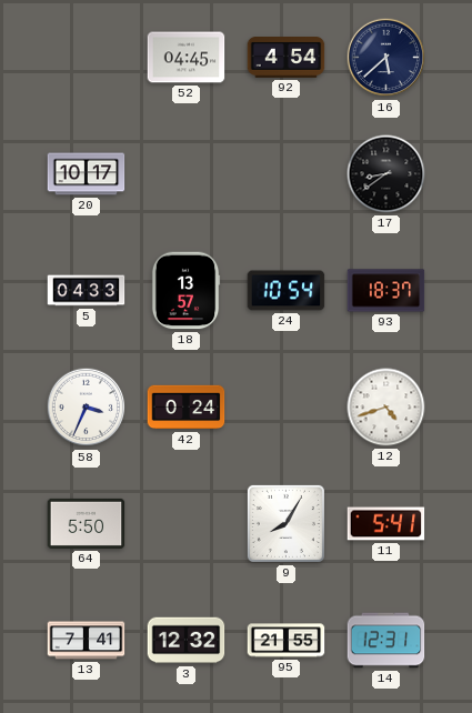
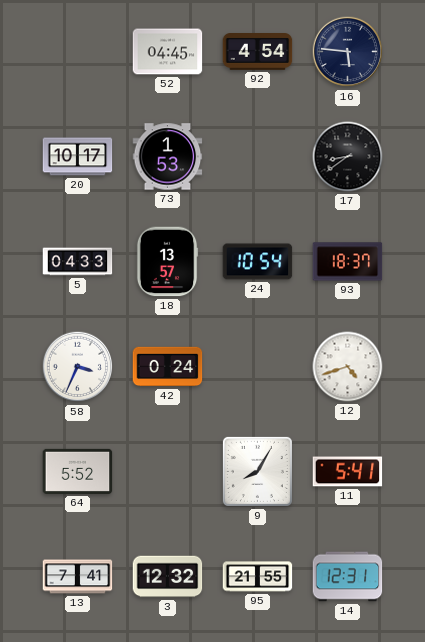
16: 5:38 -> 5:46 (348, 52)
73: none -> 1:53 (168, 157)
64: 5:50 -> 5:52 (78, 471)
